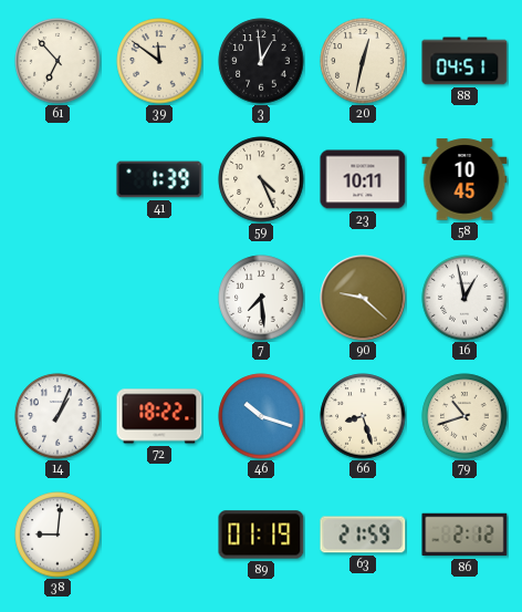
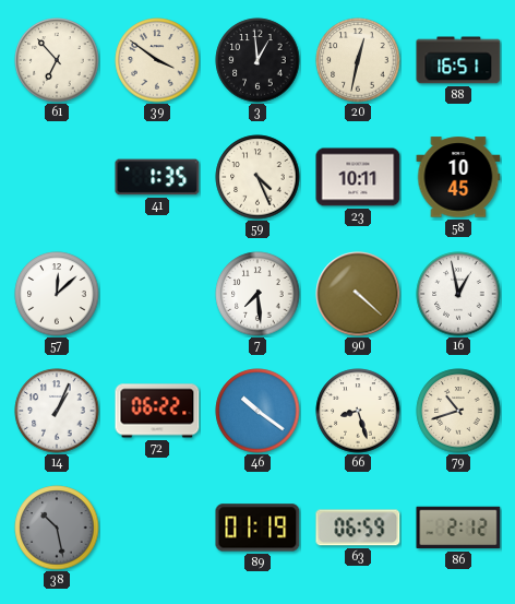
39: 11:51 -> 3:51 (157, 60)
88: 04:51 -> 16:51 (458, 60)
41: 1:39 -> 1:35 (157, 177)
57: none -> 12:08 (57, 294)
90: 9:22 -> 4:22 (358, 294)
72: 18:22 -> 06:22 (157, 411)
46: 10:18 -> 10:21 (257, 411)
38: 9:01 -> 10:28 (57, 528)
38 dial: white -> grey (57, 528)
63: 21:59 -> 06:59 (358, 528)
